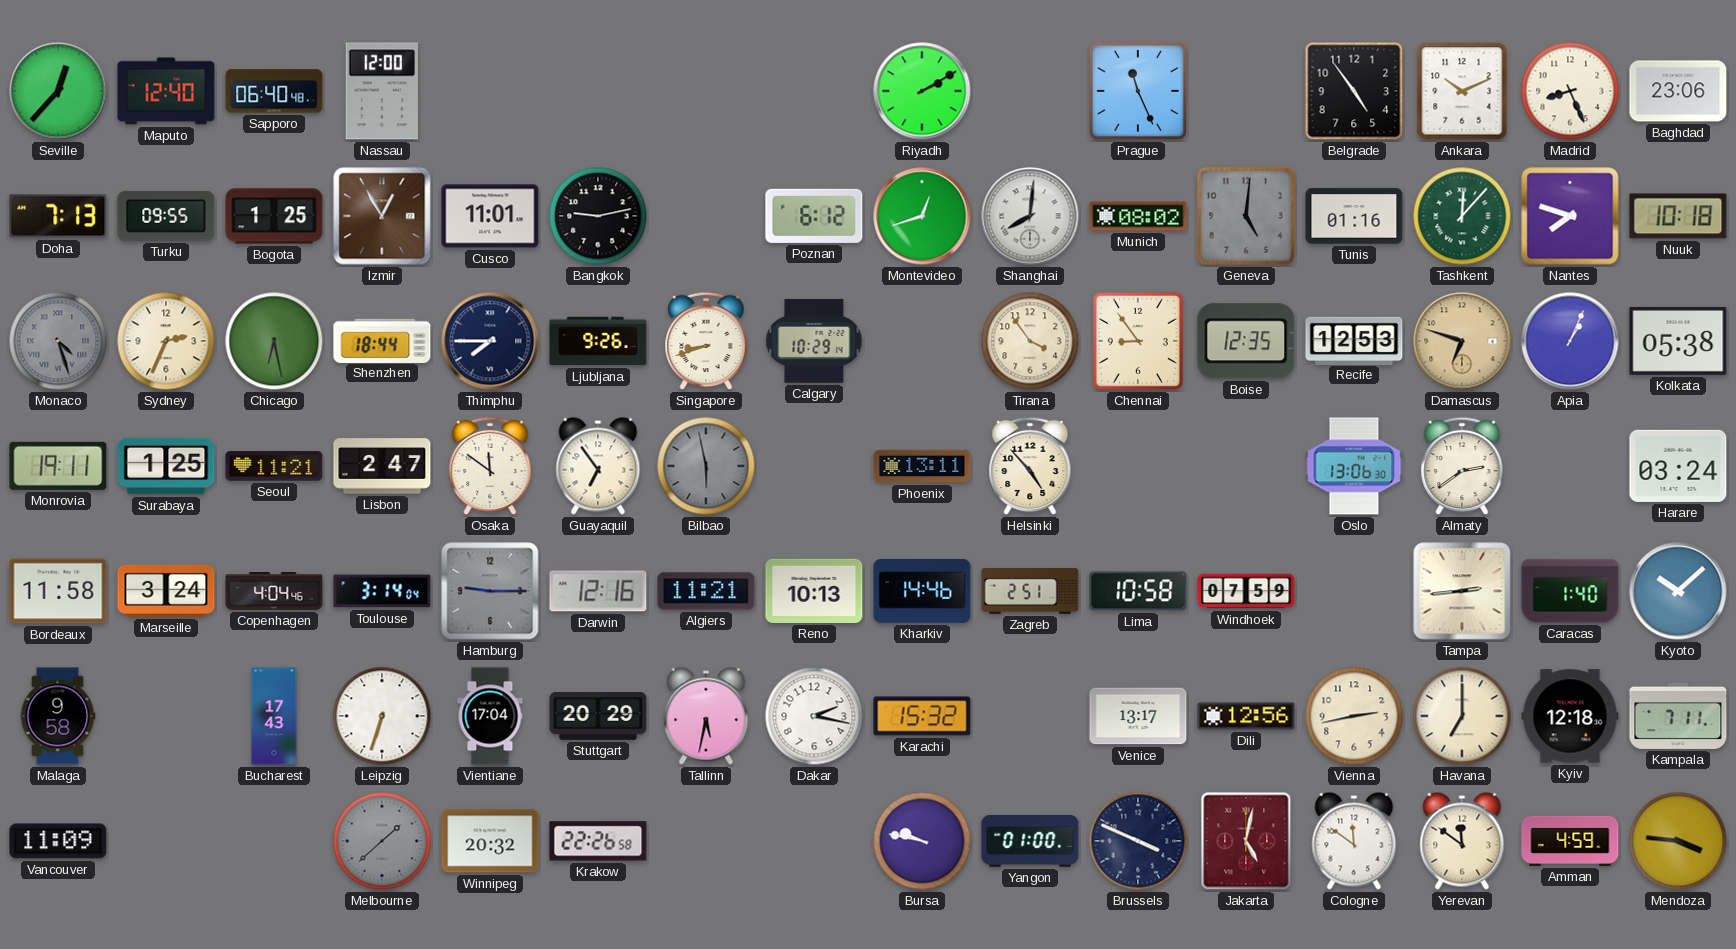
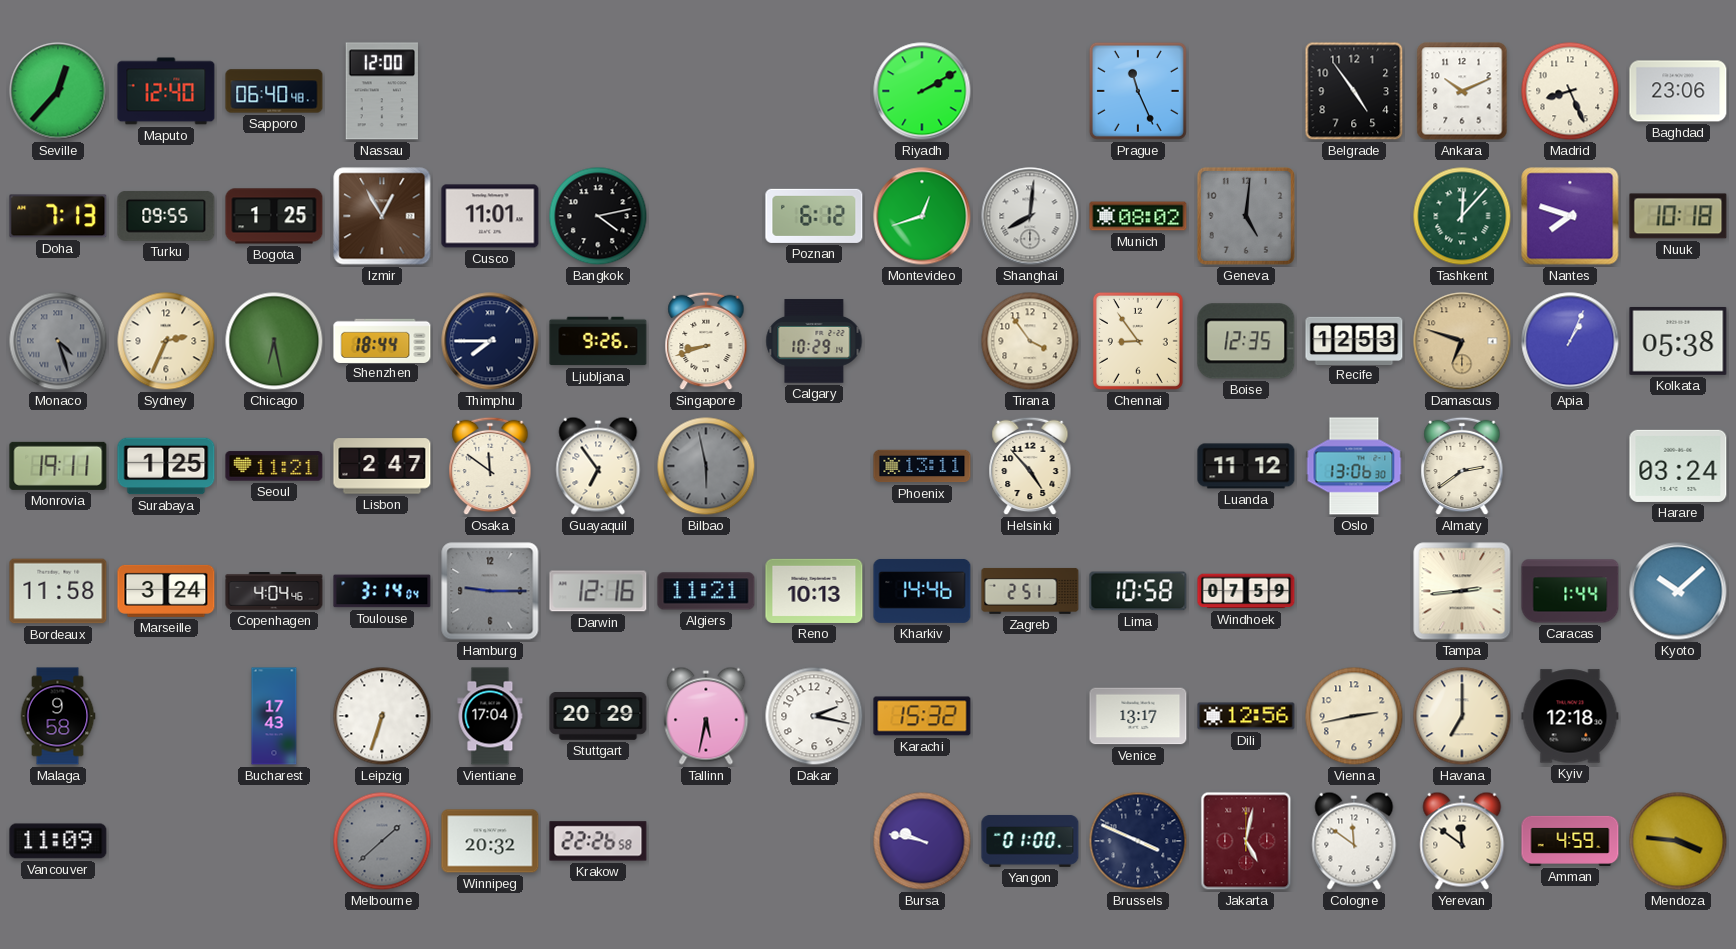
Bangkok: 9:13 -> 4:13 (598, 216)
Tunis: 01:16 -> none (1354, 216)
Luanda: none -> 11:12 (1246, 466)
Caracas: 1:40 -> 1:44 (1570, 591)
Kampala: 7:11 -> none (1678, 716)
